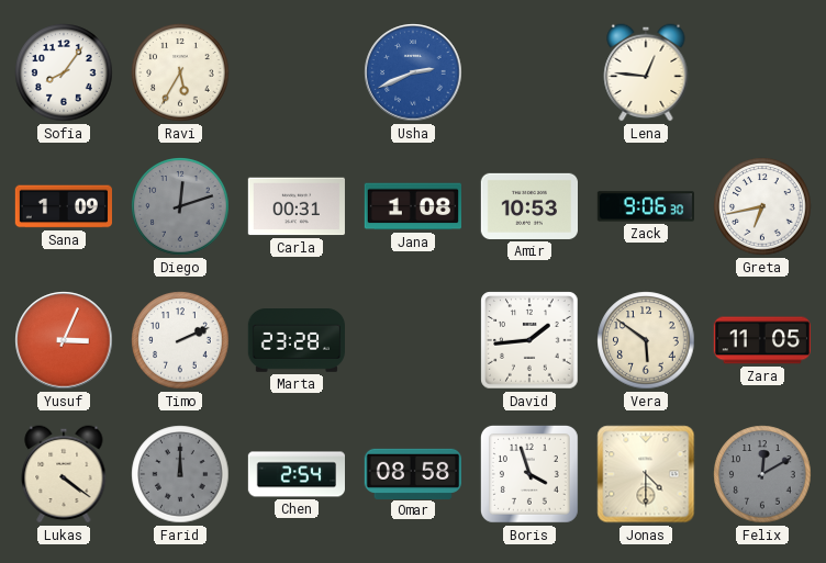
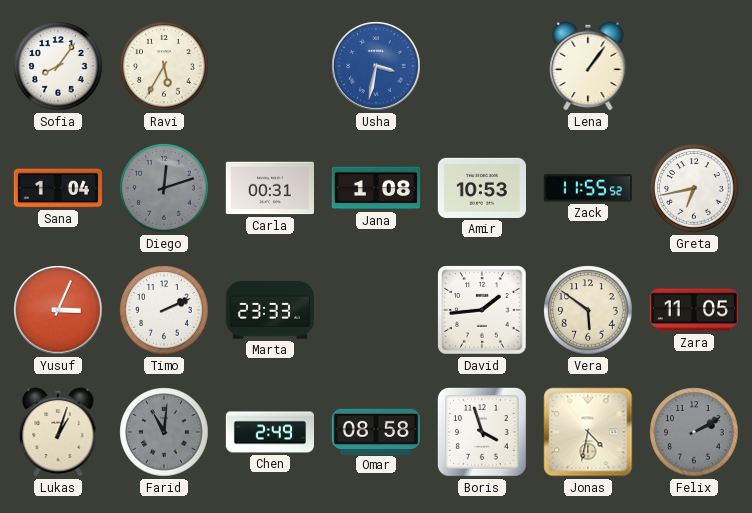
Usha: 2:41 -> 3:32 (376, 66)
Lena: 12:46 -> 1:06 (588, 66)
Sana: 1:09 -> 1:04 (57, 188)
Zack: 9:06 -> 11:55 (587, 188)
Marta: 23:28 -> 23:33 (269, 311)
Lukas: 4:21 -> 1:03 (58, 432)
Farid: 12:00 -> 11:01 (164, 432)
Chen: 2:54 -> 2:49 (270, 432)
Jonas: 4:30 -> 4:32 (588, 432)
Felix: 12:10 -> 2:10 (694, 432)
